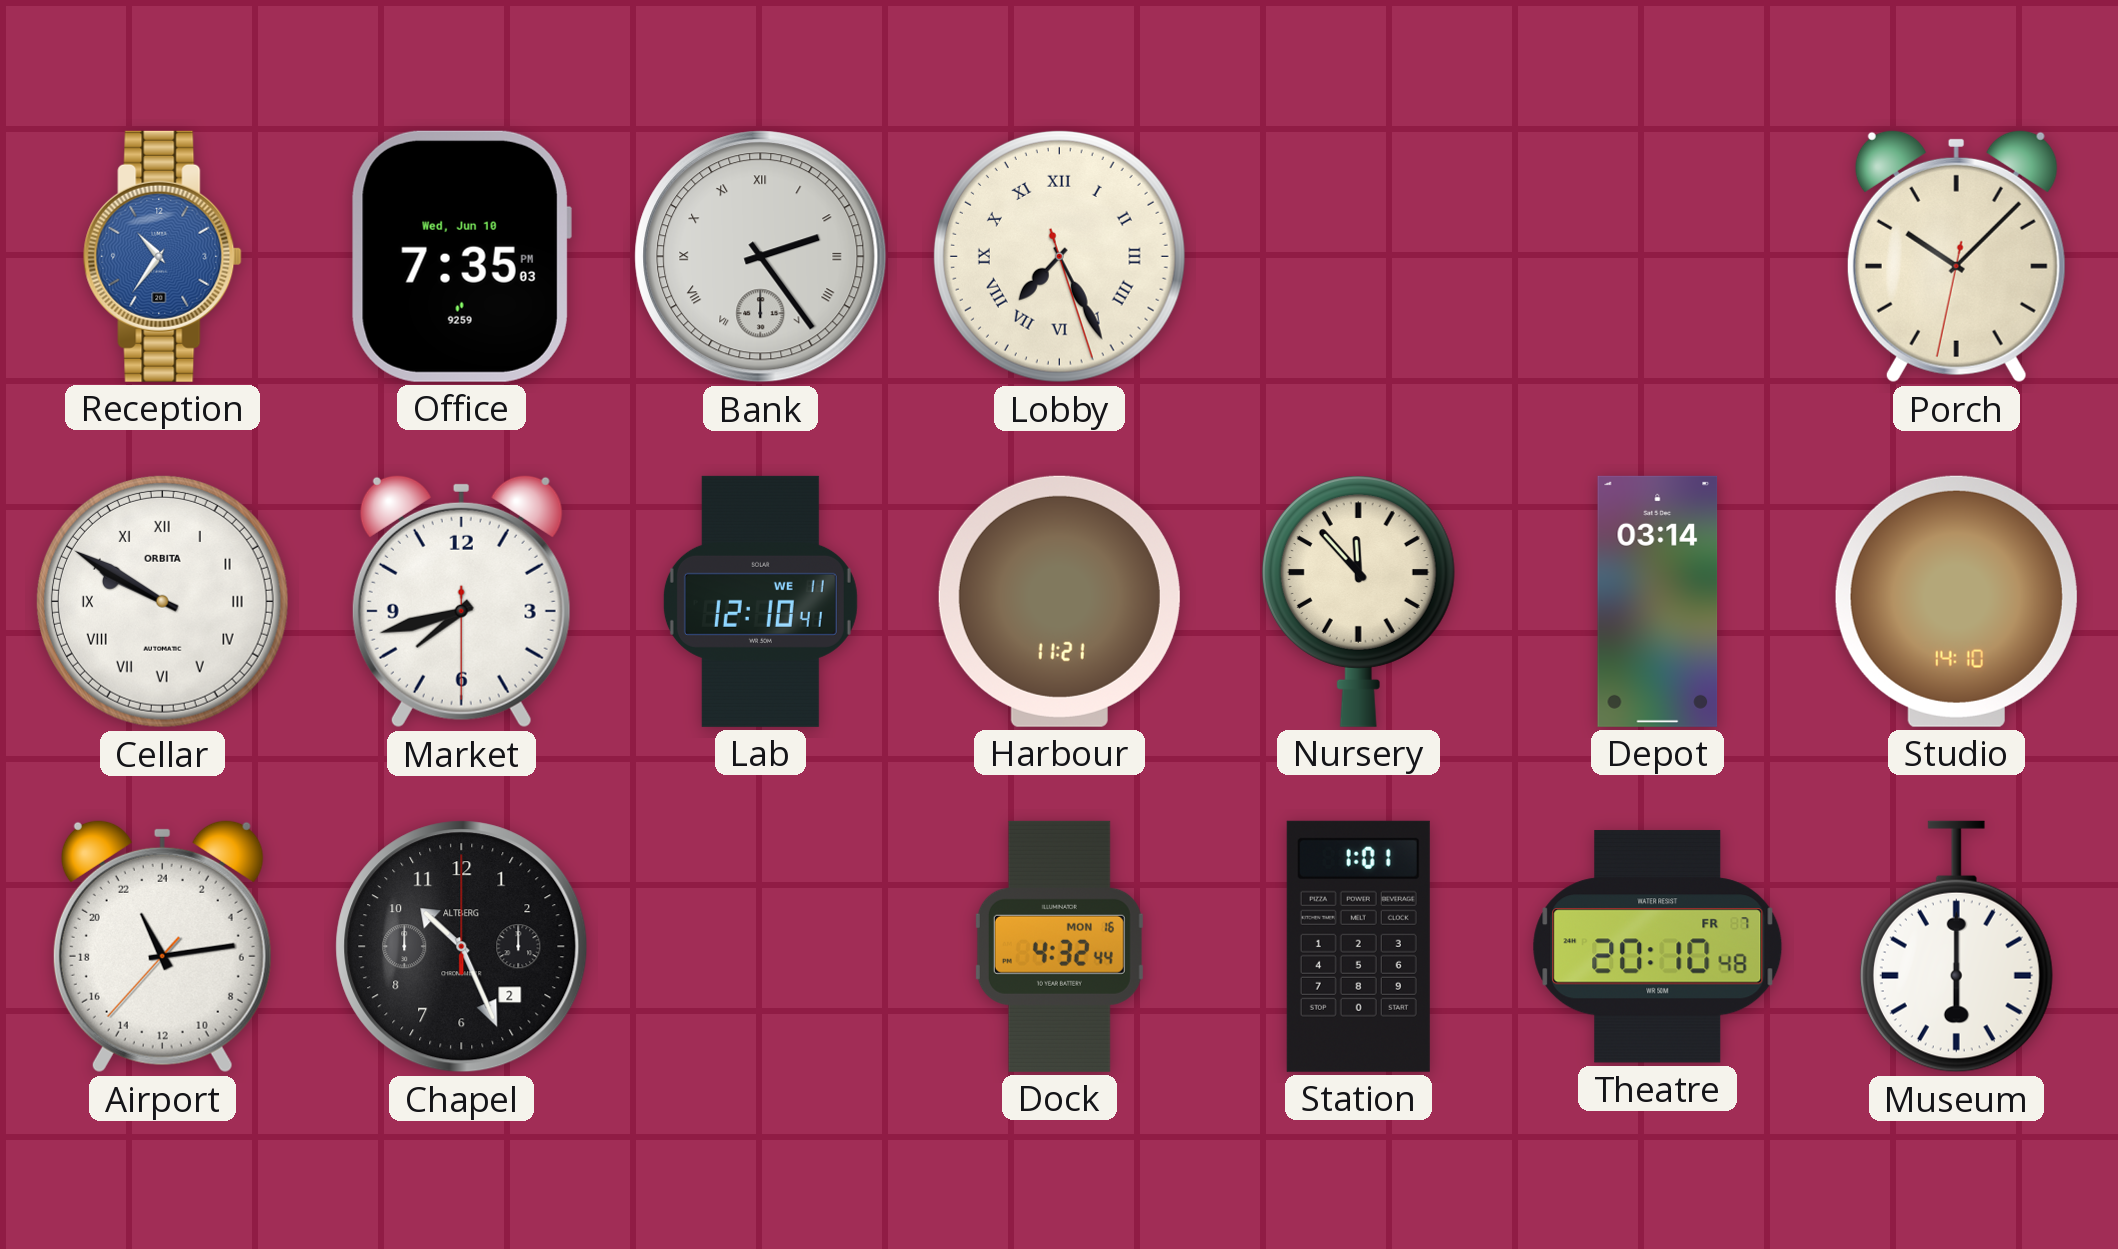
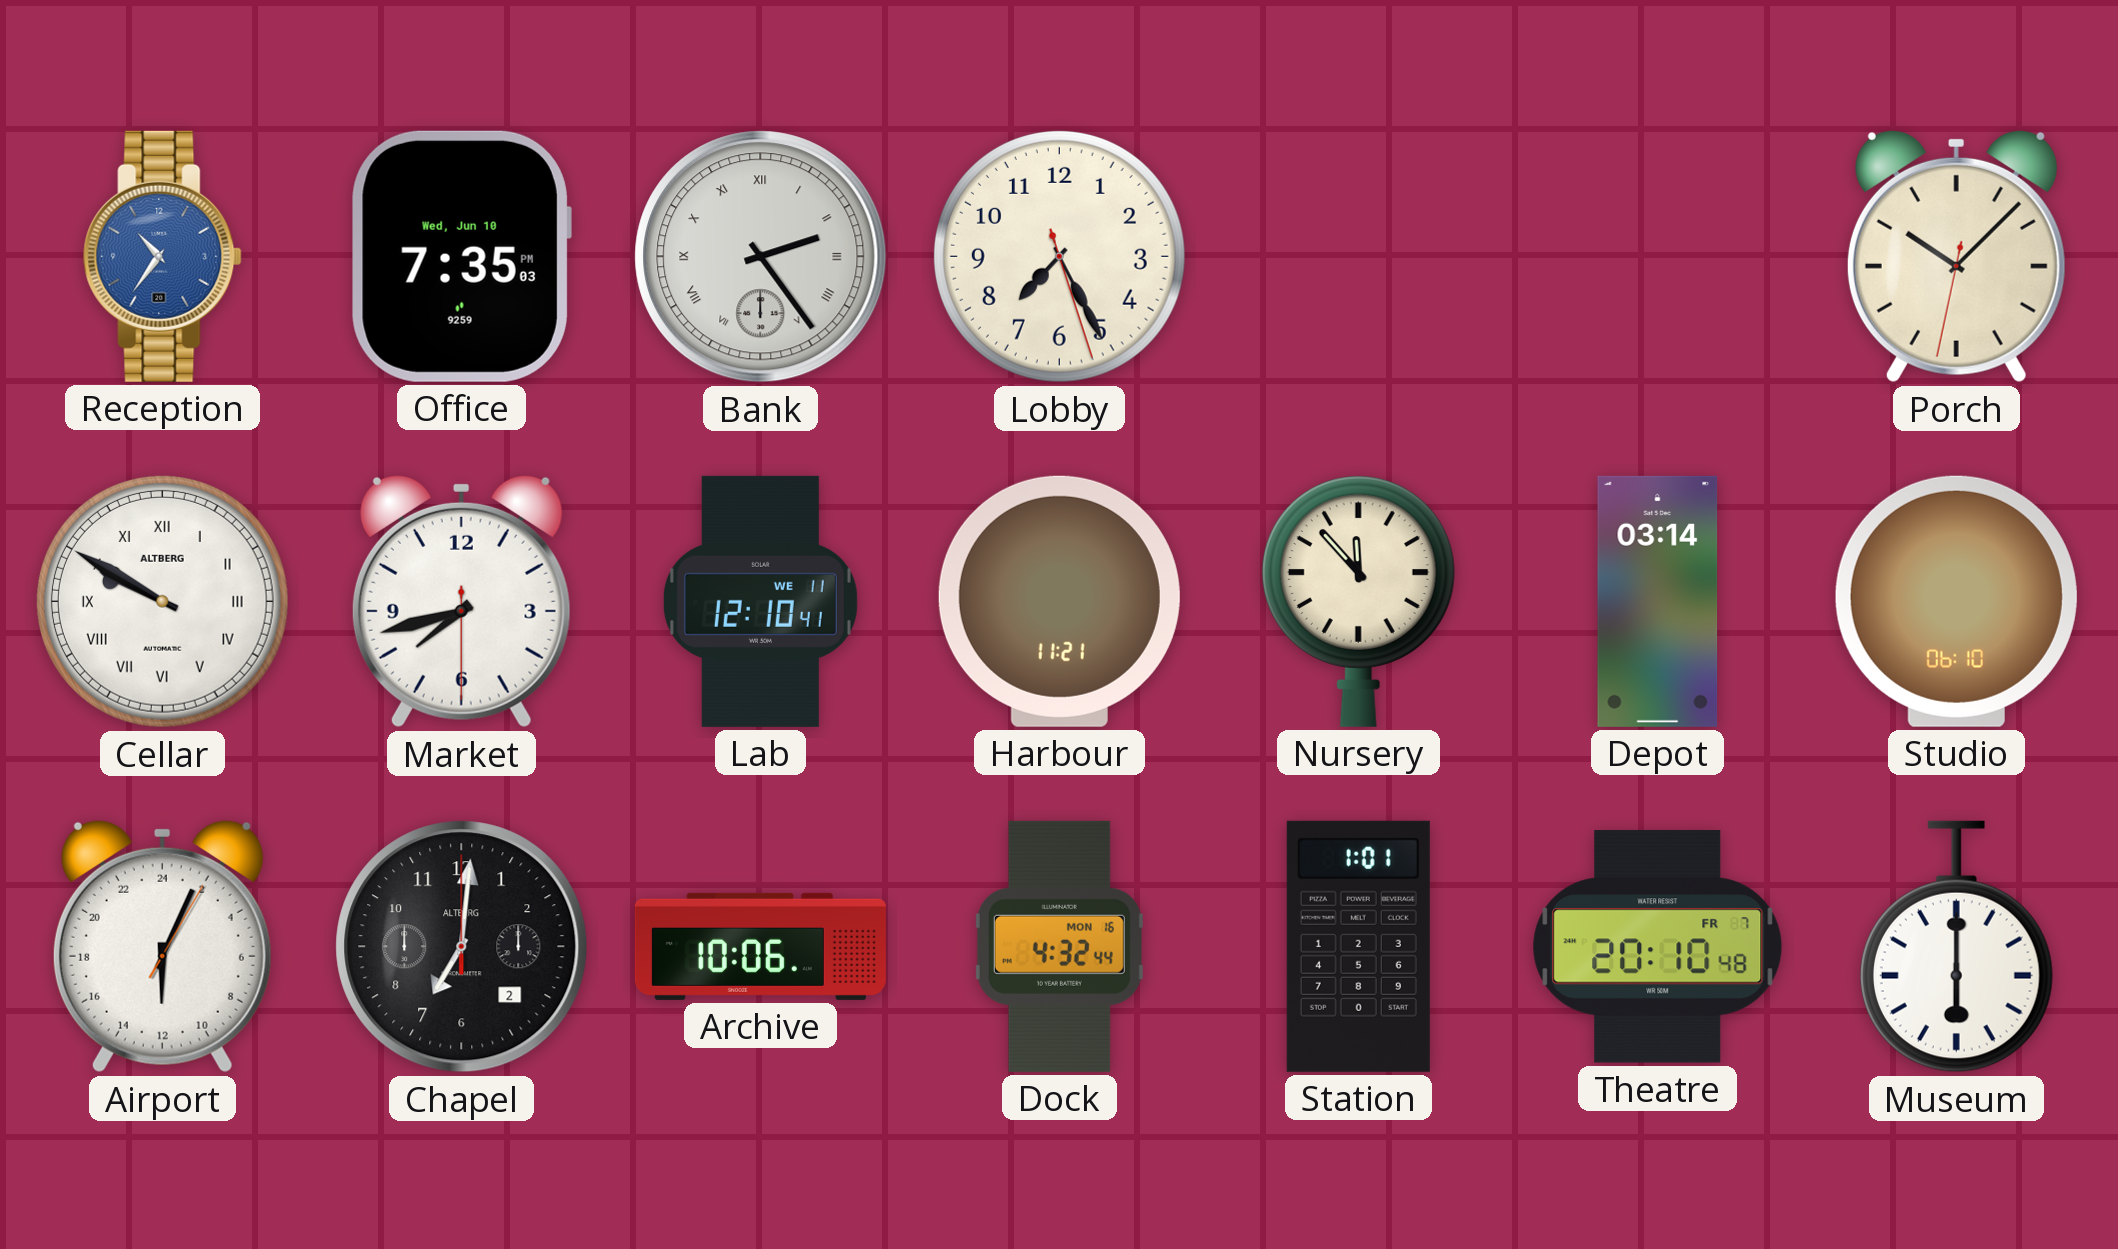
Lobby numerals: Roman -> Arabic (1059, 256)
Cellar brand: ORBITA -> ALTBERG (162, 601)
Studio: 14:10 -> 06:10 (1956, 601)
Airport: 22:13 -> 12:04 (162, 946)
Chapel: 10:26 -> 7:01 (462, 947)
Archive: none -> 10:06 (760, 946)
